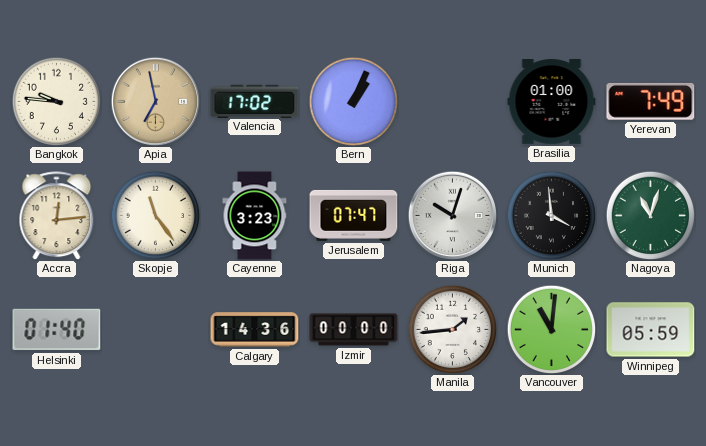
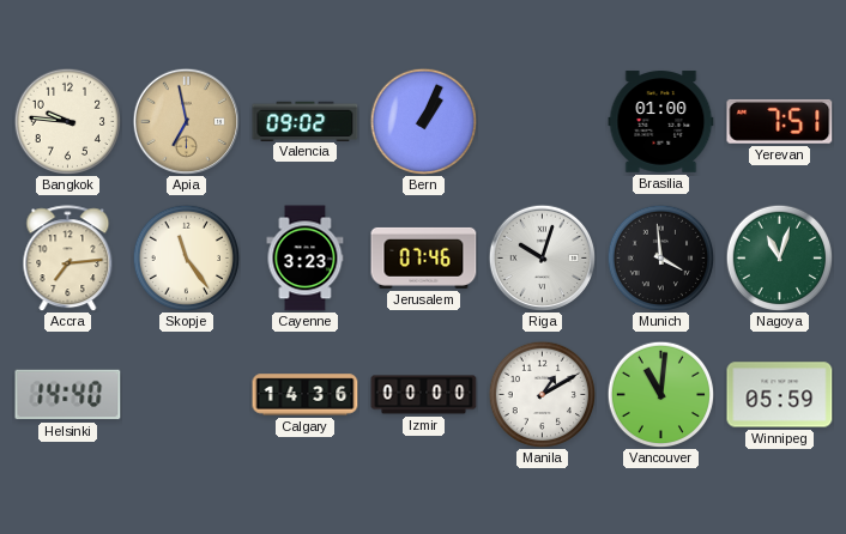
Valencia: 17:02 -> 09:02 (306, 121)
Yerevan: 7:49 -> 7:51 (780, 121)
Accra: 12:14 -> 7:14 (68, 259)
Jerusalem: 07:47 -> 07:46 (424, 257)
Helsinki: 01:40 -> 14:40 (68, 395)
Manila: 1:44 -> 1:10 (542, 394)
